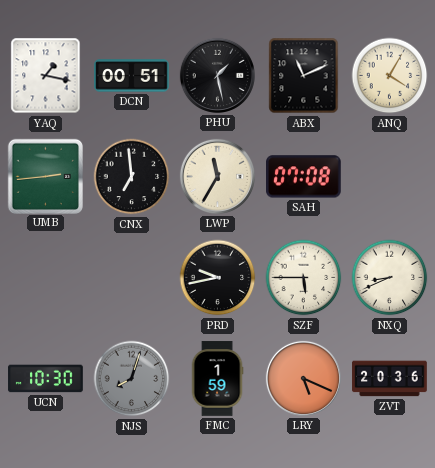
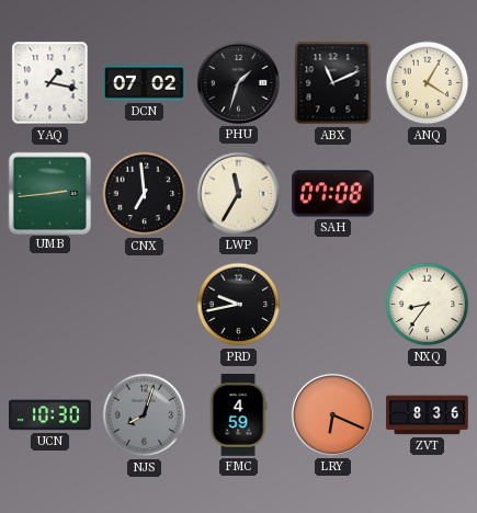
DCN: 00:51 -> 07:02 (145, 83)
PHU: 1:28 -> 1:33 (238, 82)
SZF: 5:45 -> none (304, 278)
NXQ: 8:41 -> 8:36 (428, 305)
FMC: 1:59 -> 4:59 (238, 415)
LRY: 5:19 -> 6:19 (332, 414)
ZVT: 20:36 -> 8:36 (428, 415)
